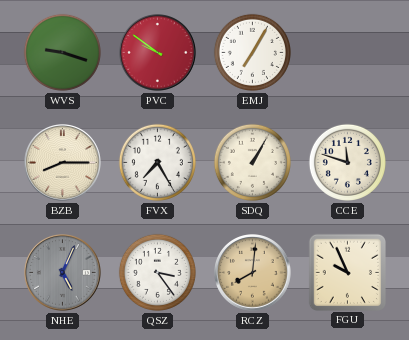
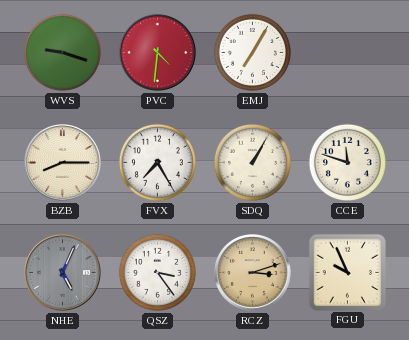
PVC: 9:51 -> 4:31 (158, 53)
RCZ: 8:01 -> 3:12 (253, 273)
